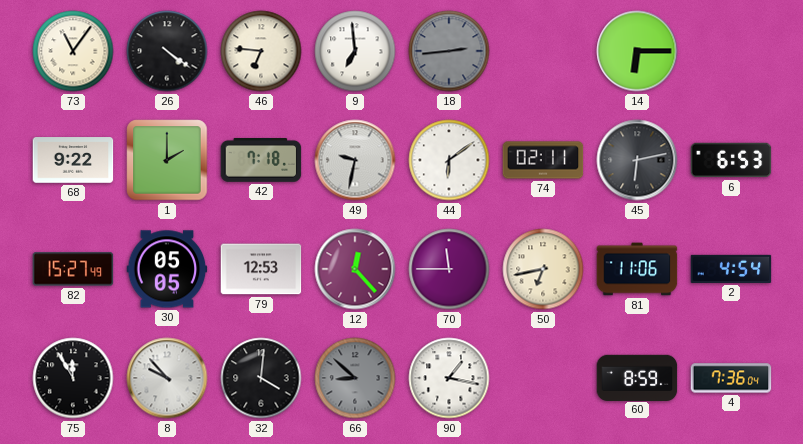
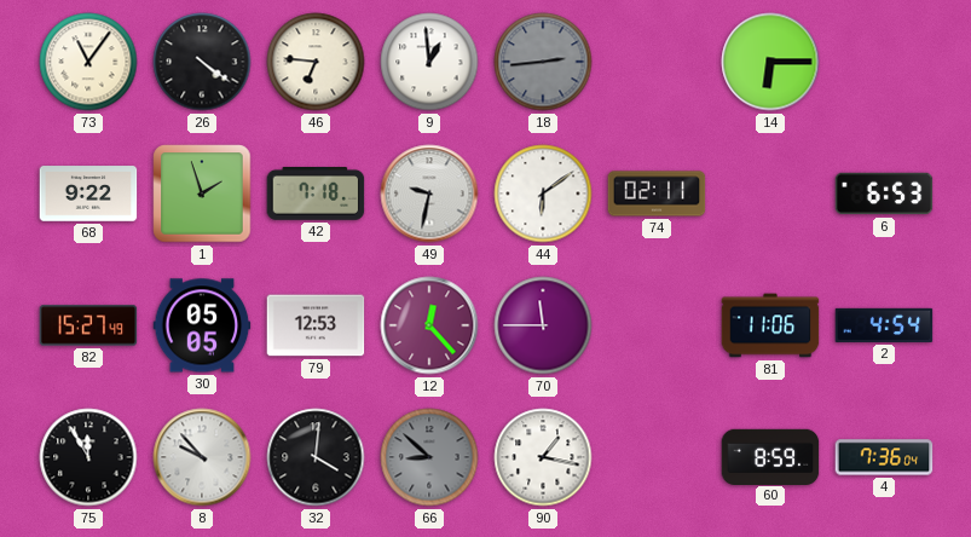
9: 6:59 -> 12:59 (429, 62)
1: 2:00 -> 1:57 (202, 194)
45: 6:13 -> none (637, 160)
50: 6:43 -> none (543, 269)
